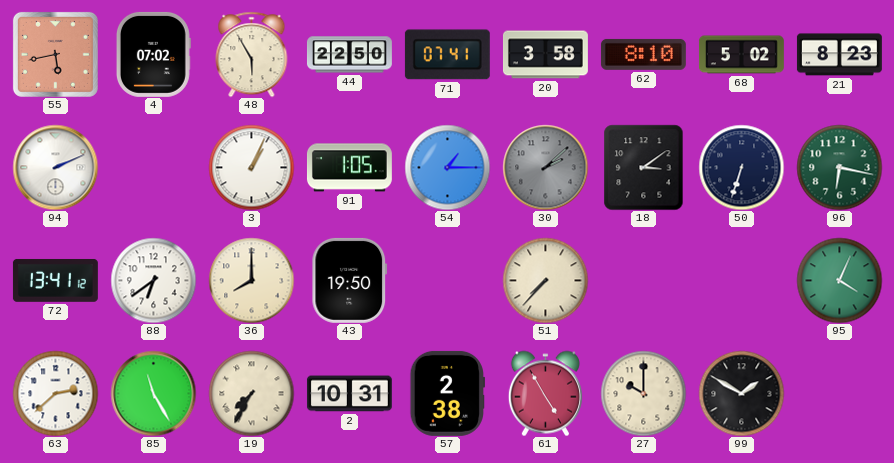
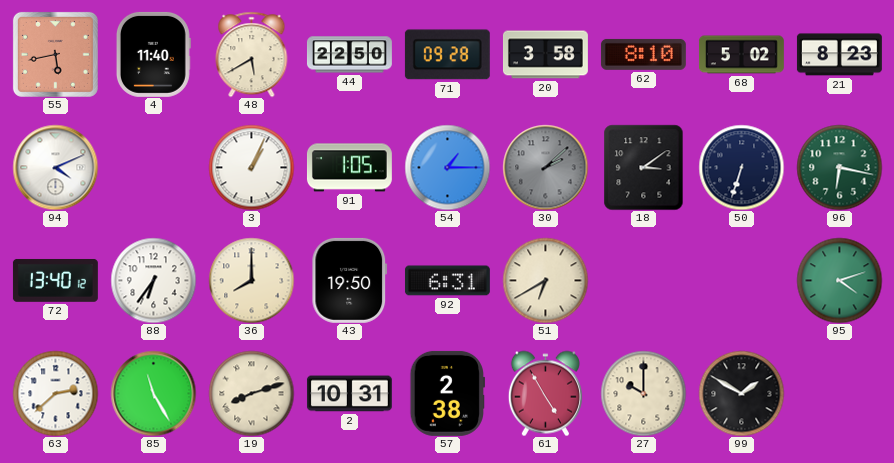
4: 07:02 -> 11:40 (153, 54)
48: 5:55 -> 5:40 (252, 54)
71: 07:41 -> 09:28 (447, 55)
94: 2:11 -> 4:11 (55, 167)
72: 13:41 -> 13:40 (55, 280)
88: 6:39 -> 6:36 (153, 280)
92: none -> 6:31 (447, 281)
51: 7:37 -> 6:40 (545, 280)
95: 4:04 -> 4:12 (839, 280)
19: 7:35 -> 8:12 (251, 393)
